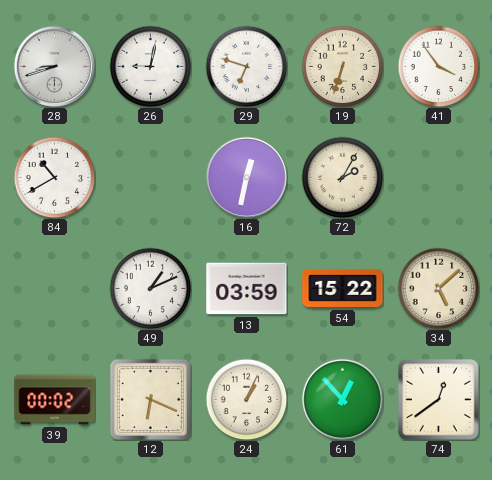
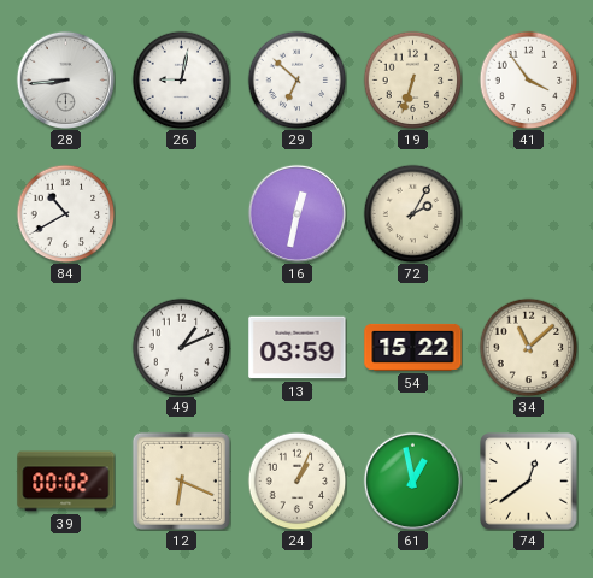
28: 8:42 -> 8:44 (65, 79)
29: 6:48 -> 6:52 (296, 79)
34: 5:08 -> 11:08 (528, 347)
61: 12:53 -> 12:58 (412, 480)
